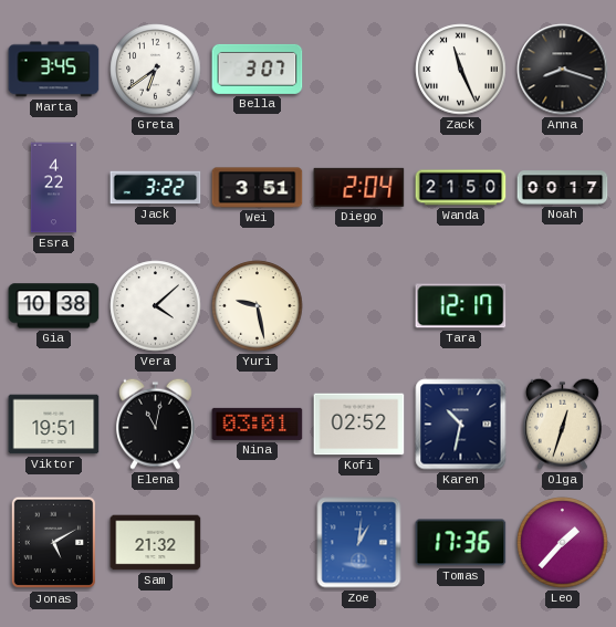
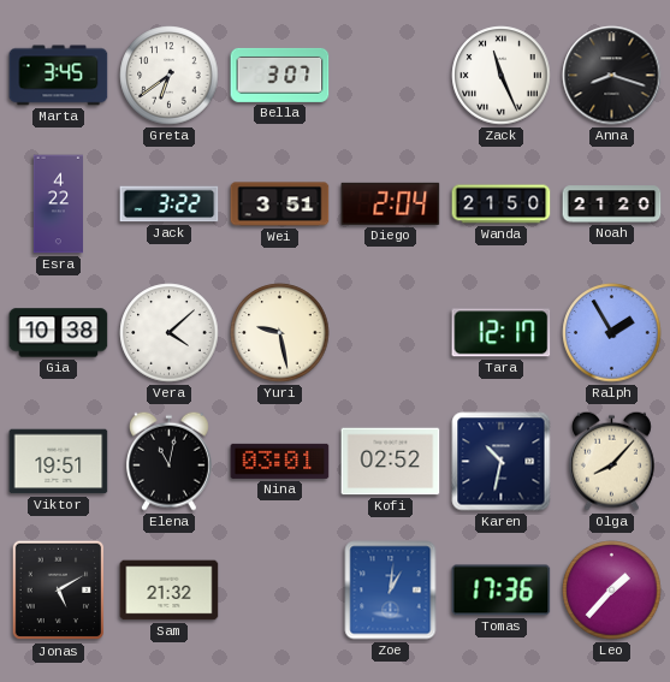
Noah: 00:17 -> 21:20 (612, 204)
Ralph: none -> 1:55 (612, 333)
Olga: 12:33 -> 8:07 (611, 461)
